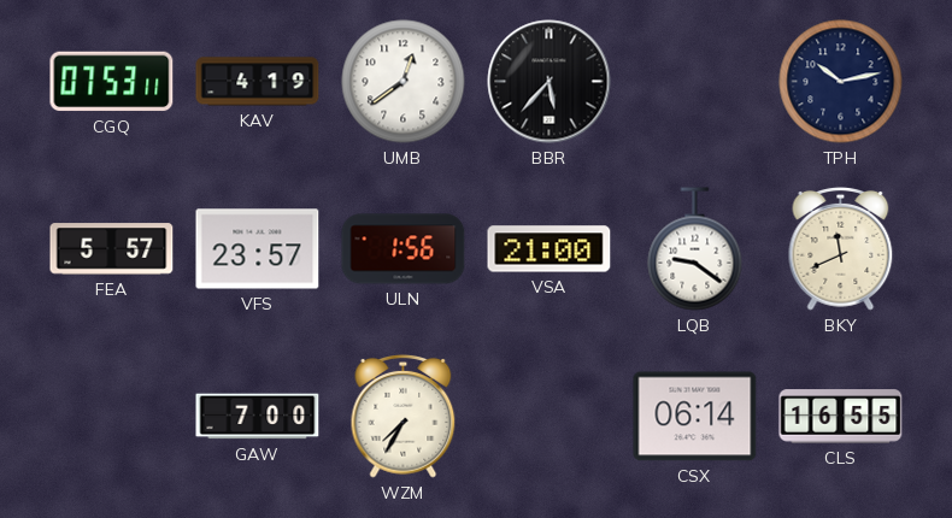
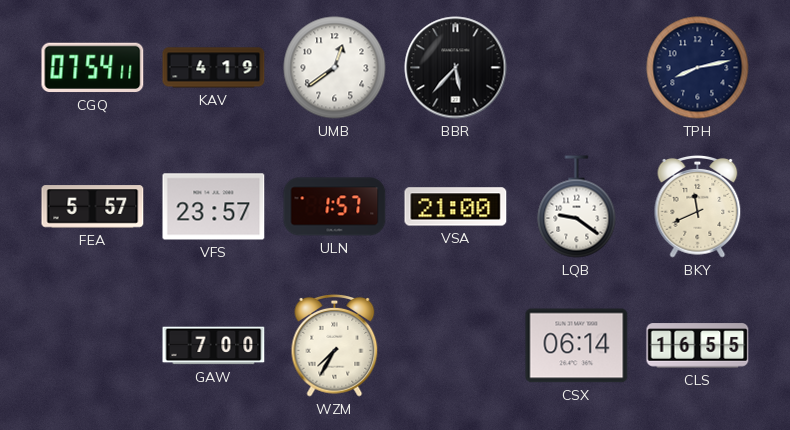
CGQ: 07:53 -> 07:54 (93, 68)
TPH: 10:13 -> 8:13 (698, 68)
ULN: 1:56 -> 1:57 (335, 207)
